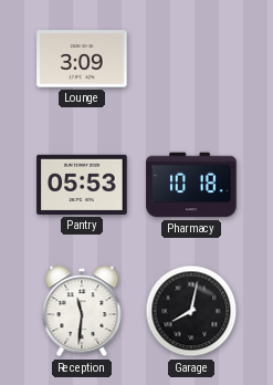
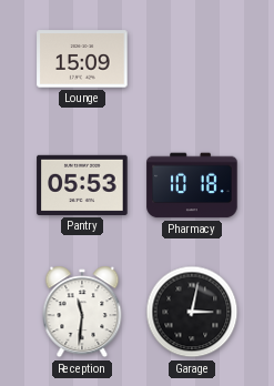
Lounge: 3:09 -> 15:09 (82, 59)
Garage: 8:02 -> 3:02 (192, 312)
